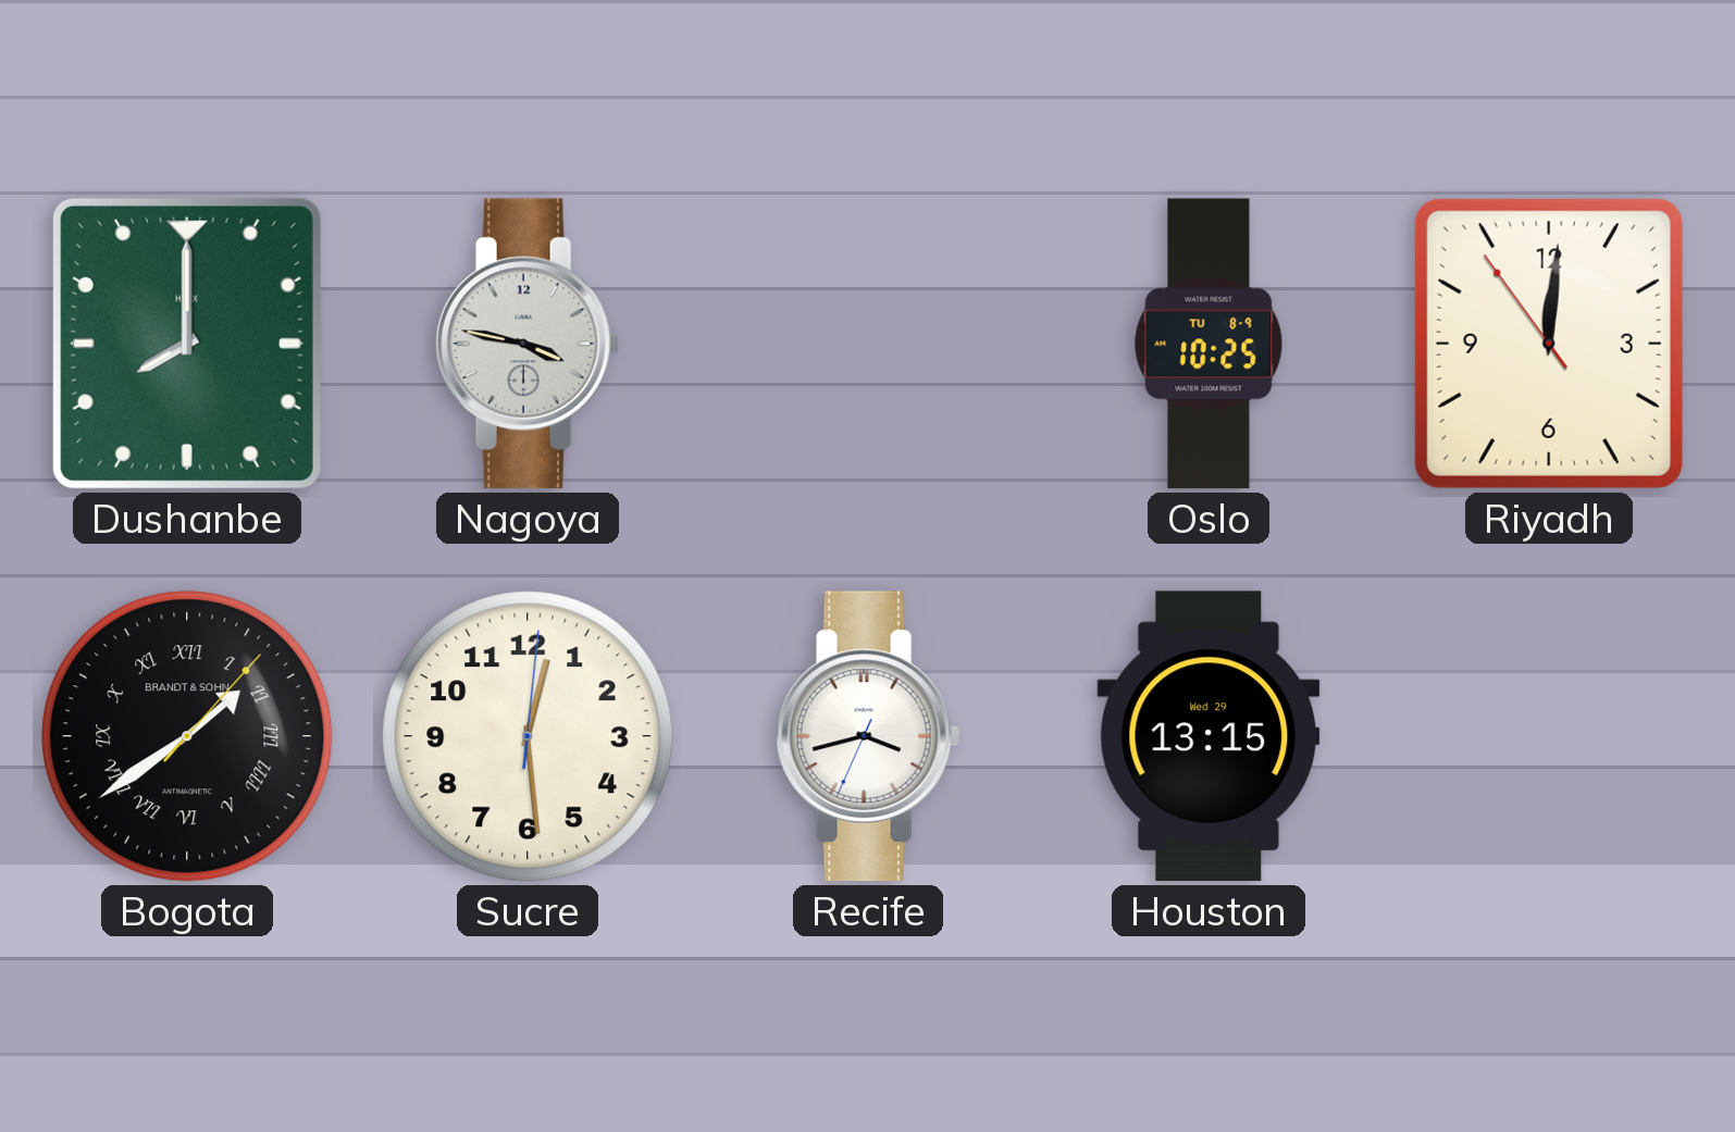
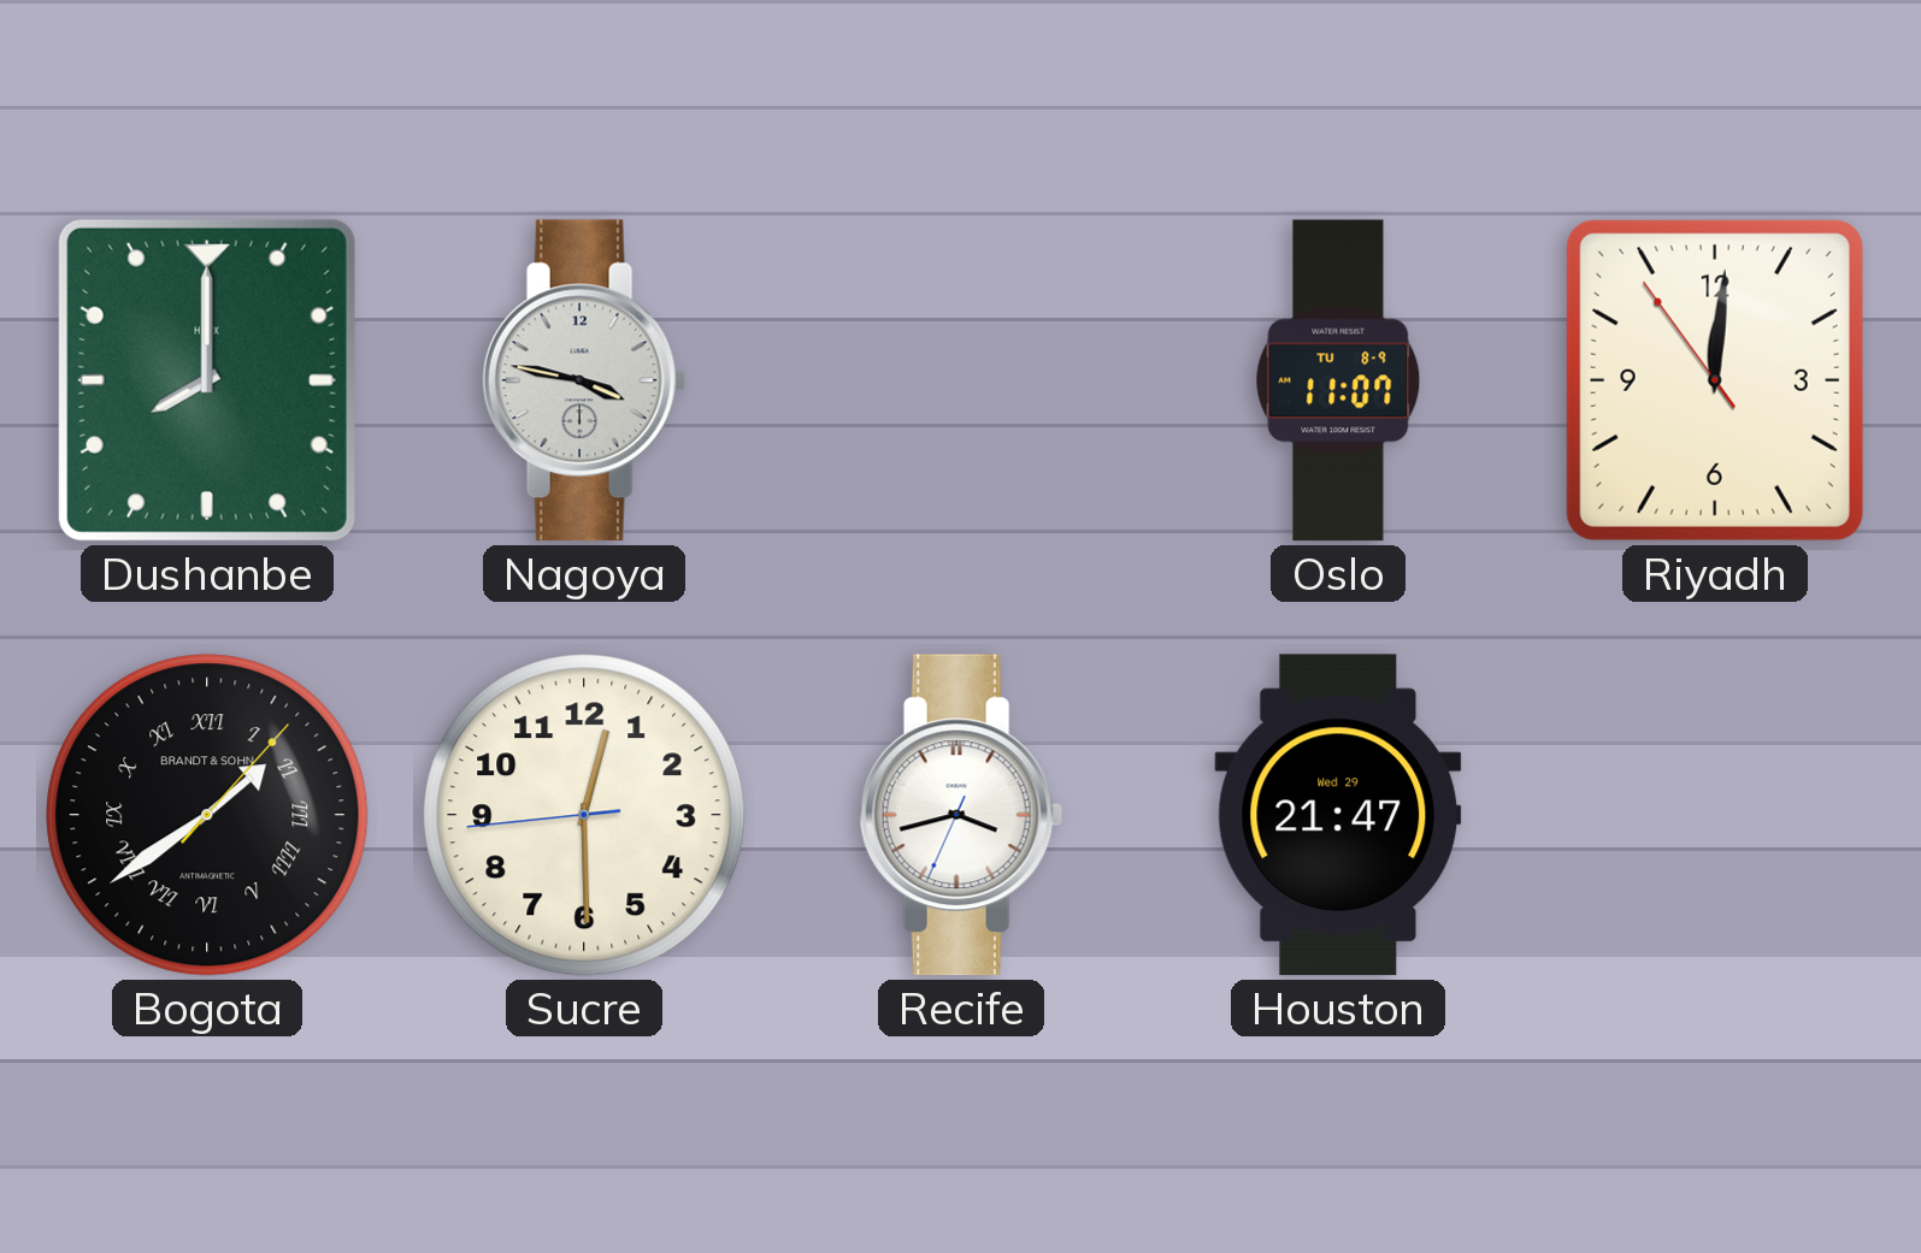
Oslo: 10:25 -> 11:07 (1338, 380)
Sucre: 12:29:01 -> 12:29:44 (584, 815)
Houston: 13:15 -> 21:47 (1338, 815)
